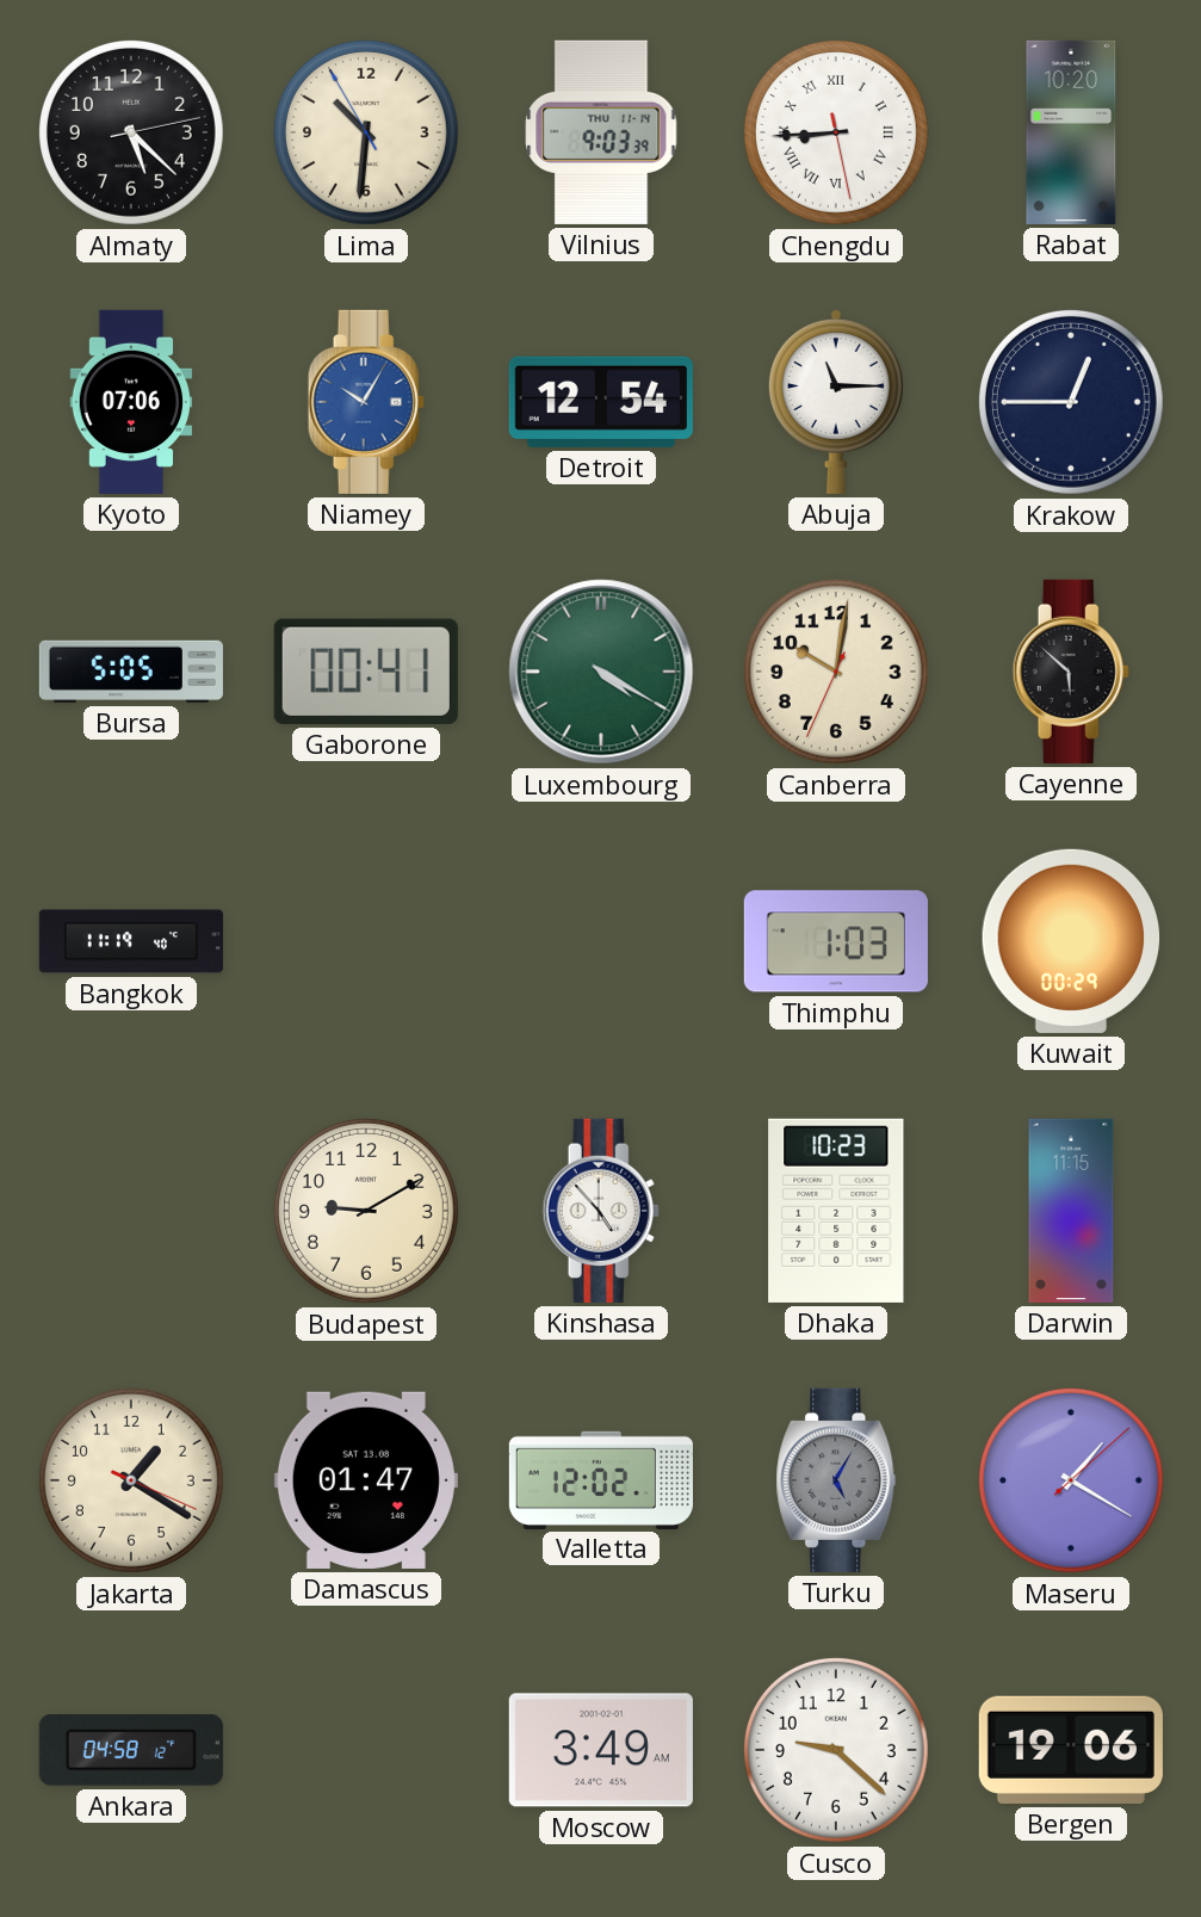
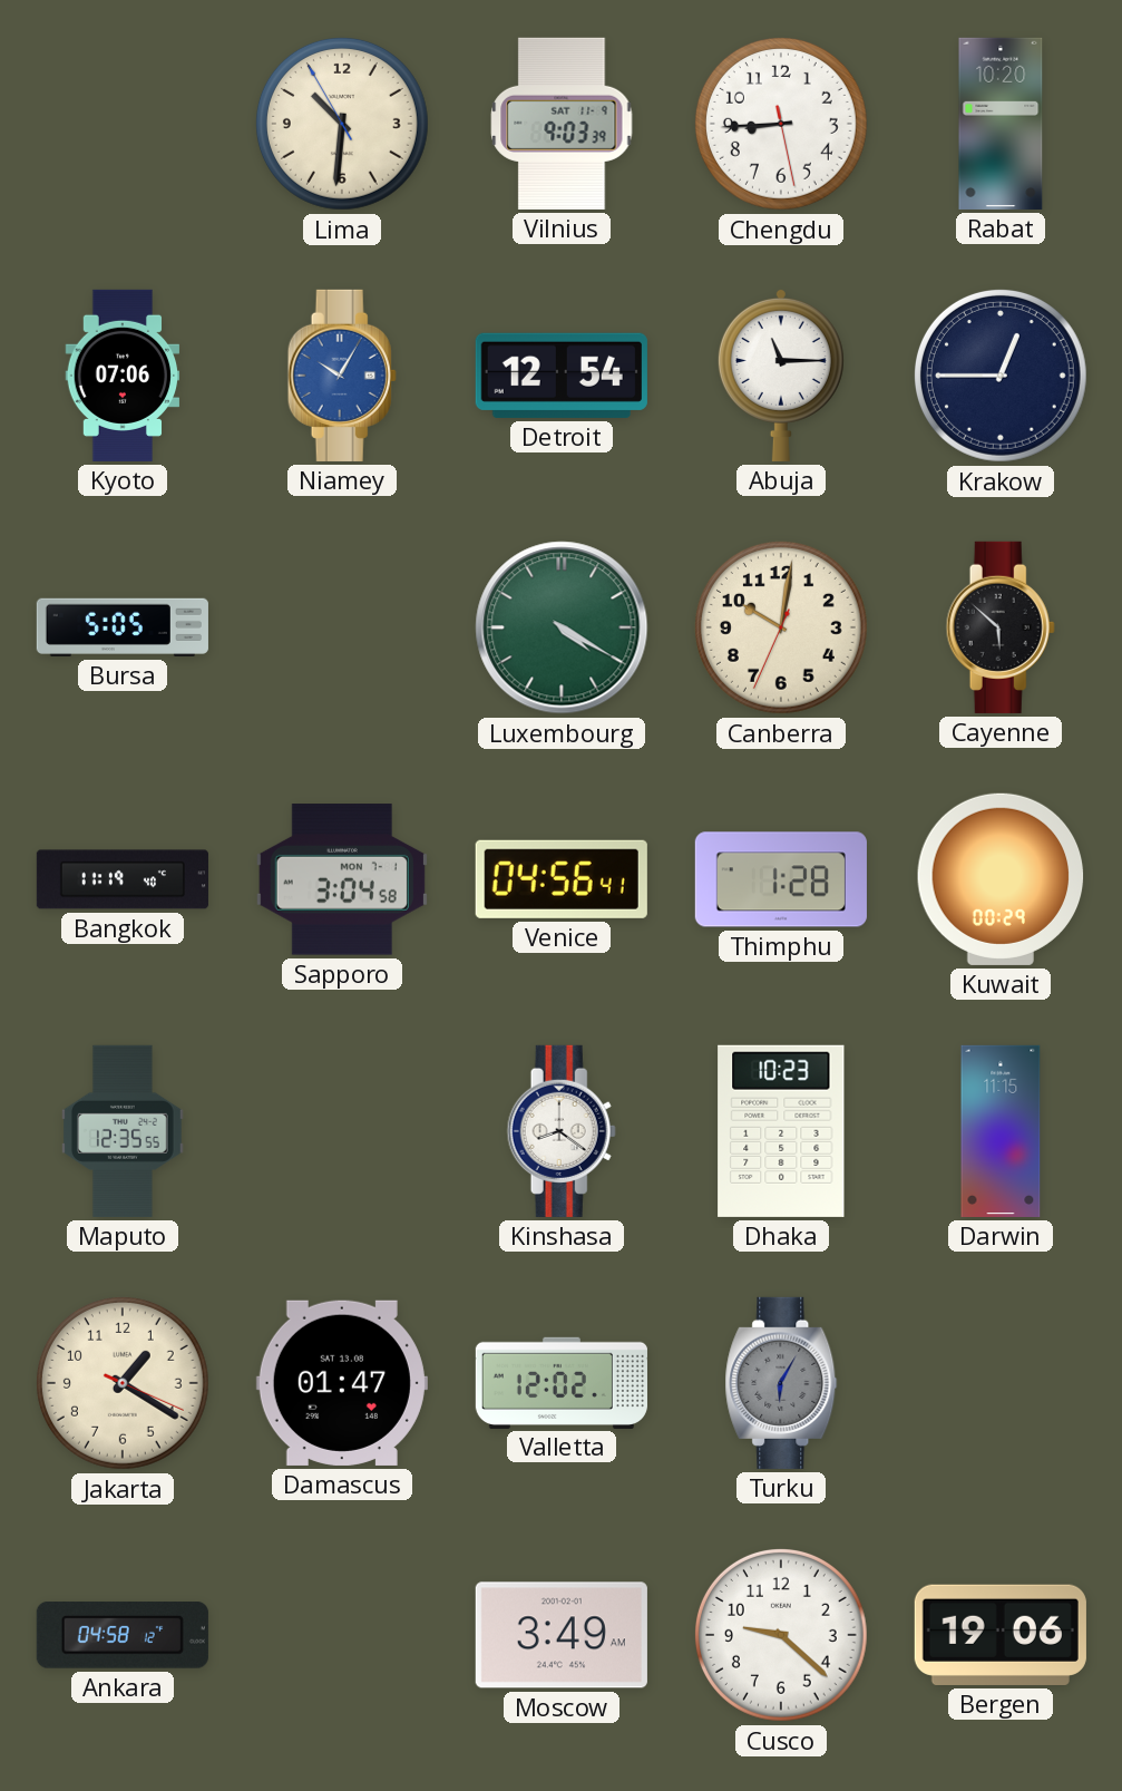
Almaty: 5:22 -> none (131, 132)
Vilnius date: THU 11-14 -> SAT 11-9 (562, 124)
Chengdu numerals: Roman -> Arabic (781, 124)
Gaborone: 00:41 -> none (366, 672)
Sapporo: none -> 3:04 (342, 879)
Venice: none -> 04:56 (562, 879)
Thimphu: 1:03 -> 1:28 (781, 879)
Maputo: none -> 12:35 (124, 1131)
Budapest: 9:10 -> none (366, 1211)
Kinshasa: 4:53 -> 8:21 (562, 1131)
Turku: 5:05 -> 6:05 (781, 1383)
Maseru: 1:20 -> none (1071, 1480)
